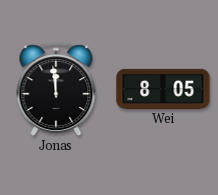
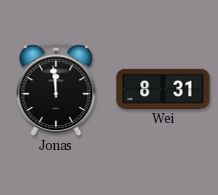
Wei: 8:05 -> 8:31 (163, 89)
